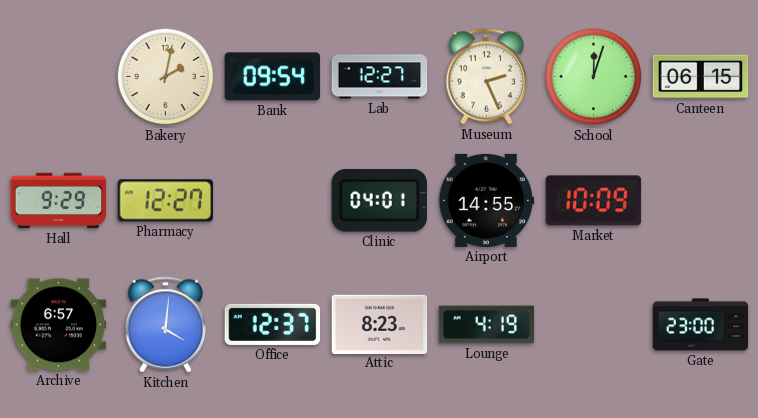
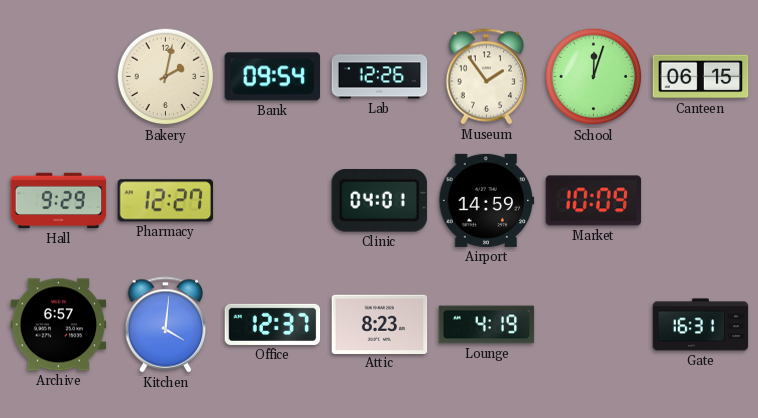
Lab: 12:27 -> 12:26 (380, 77)
Museum: 2:26 -> 1:54 (487, 77)
Airport: 14:55 -> 14:59 (487, 200)
Gate: 23:00 -> 16:31 (701, 325)
